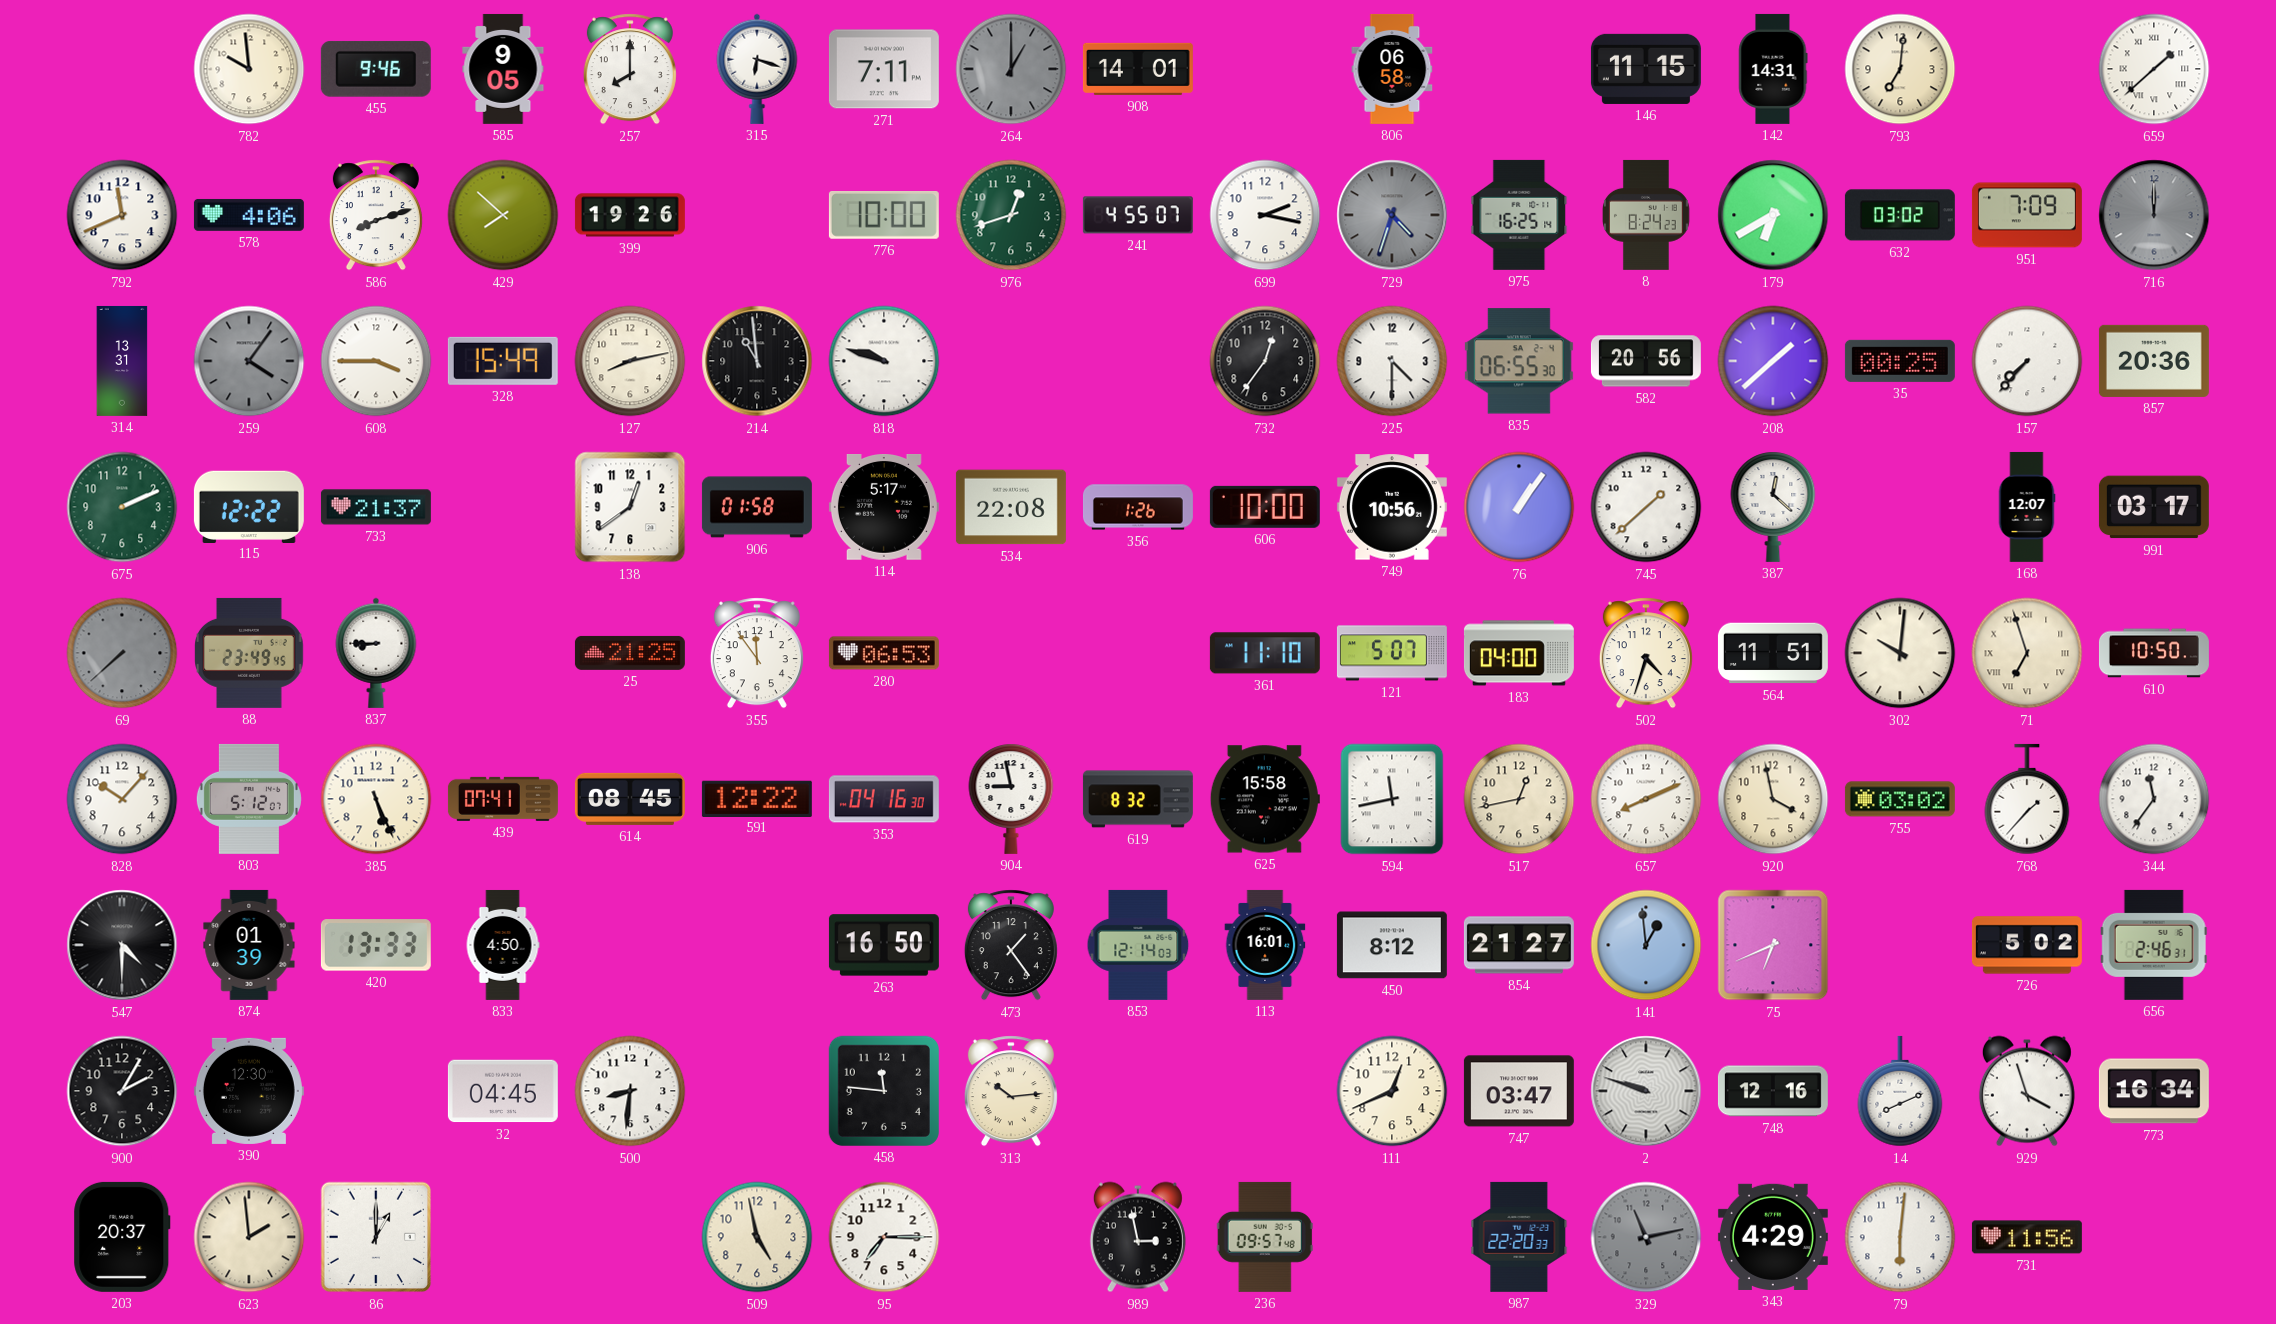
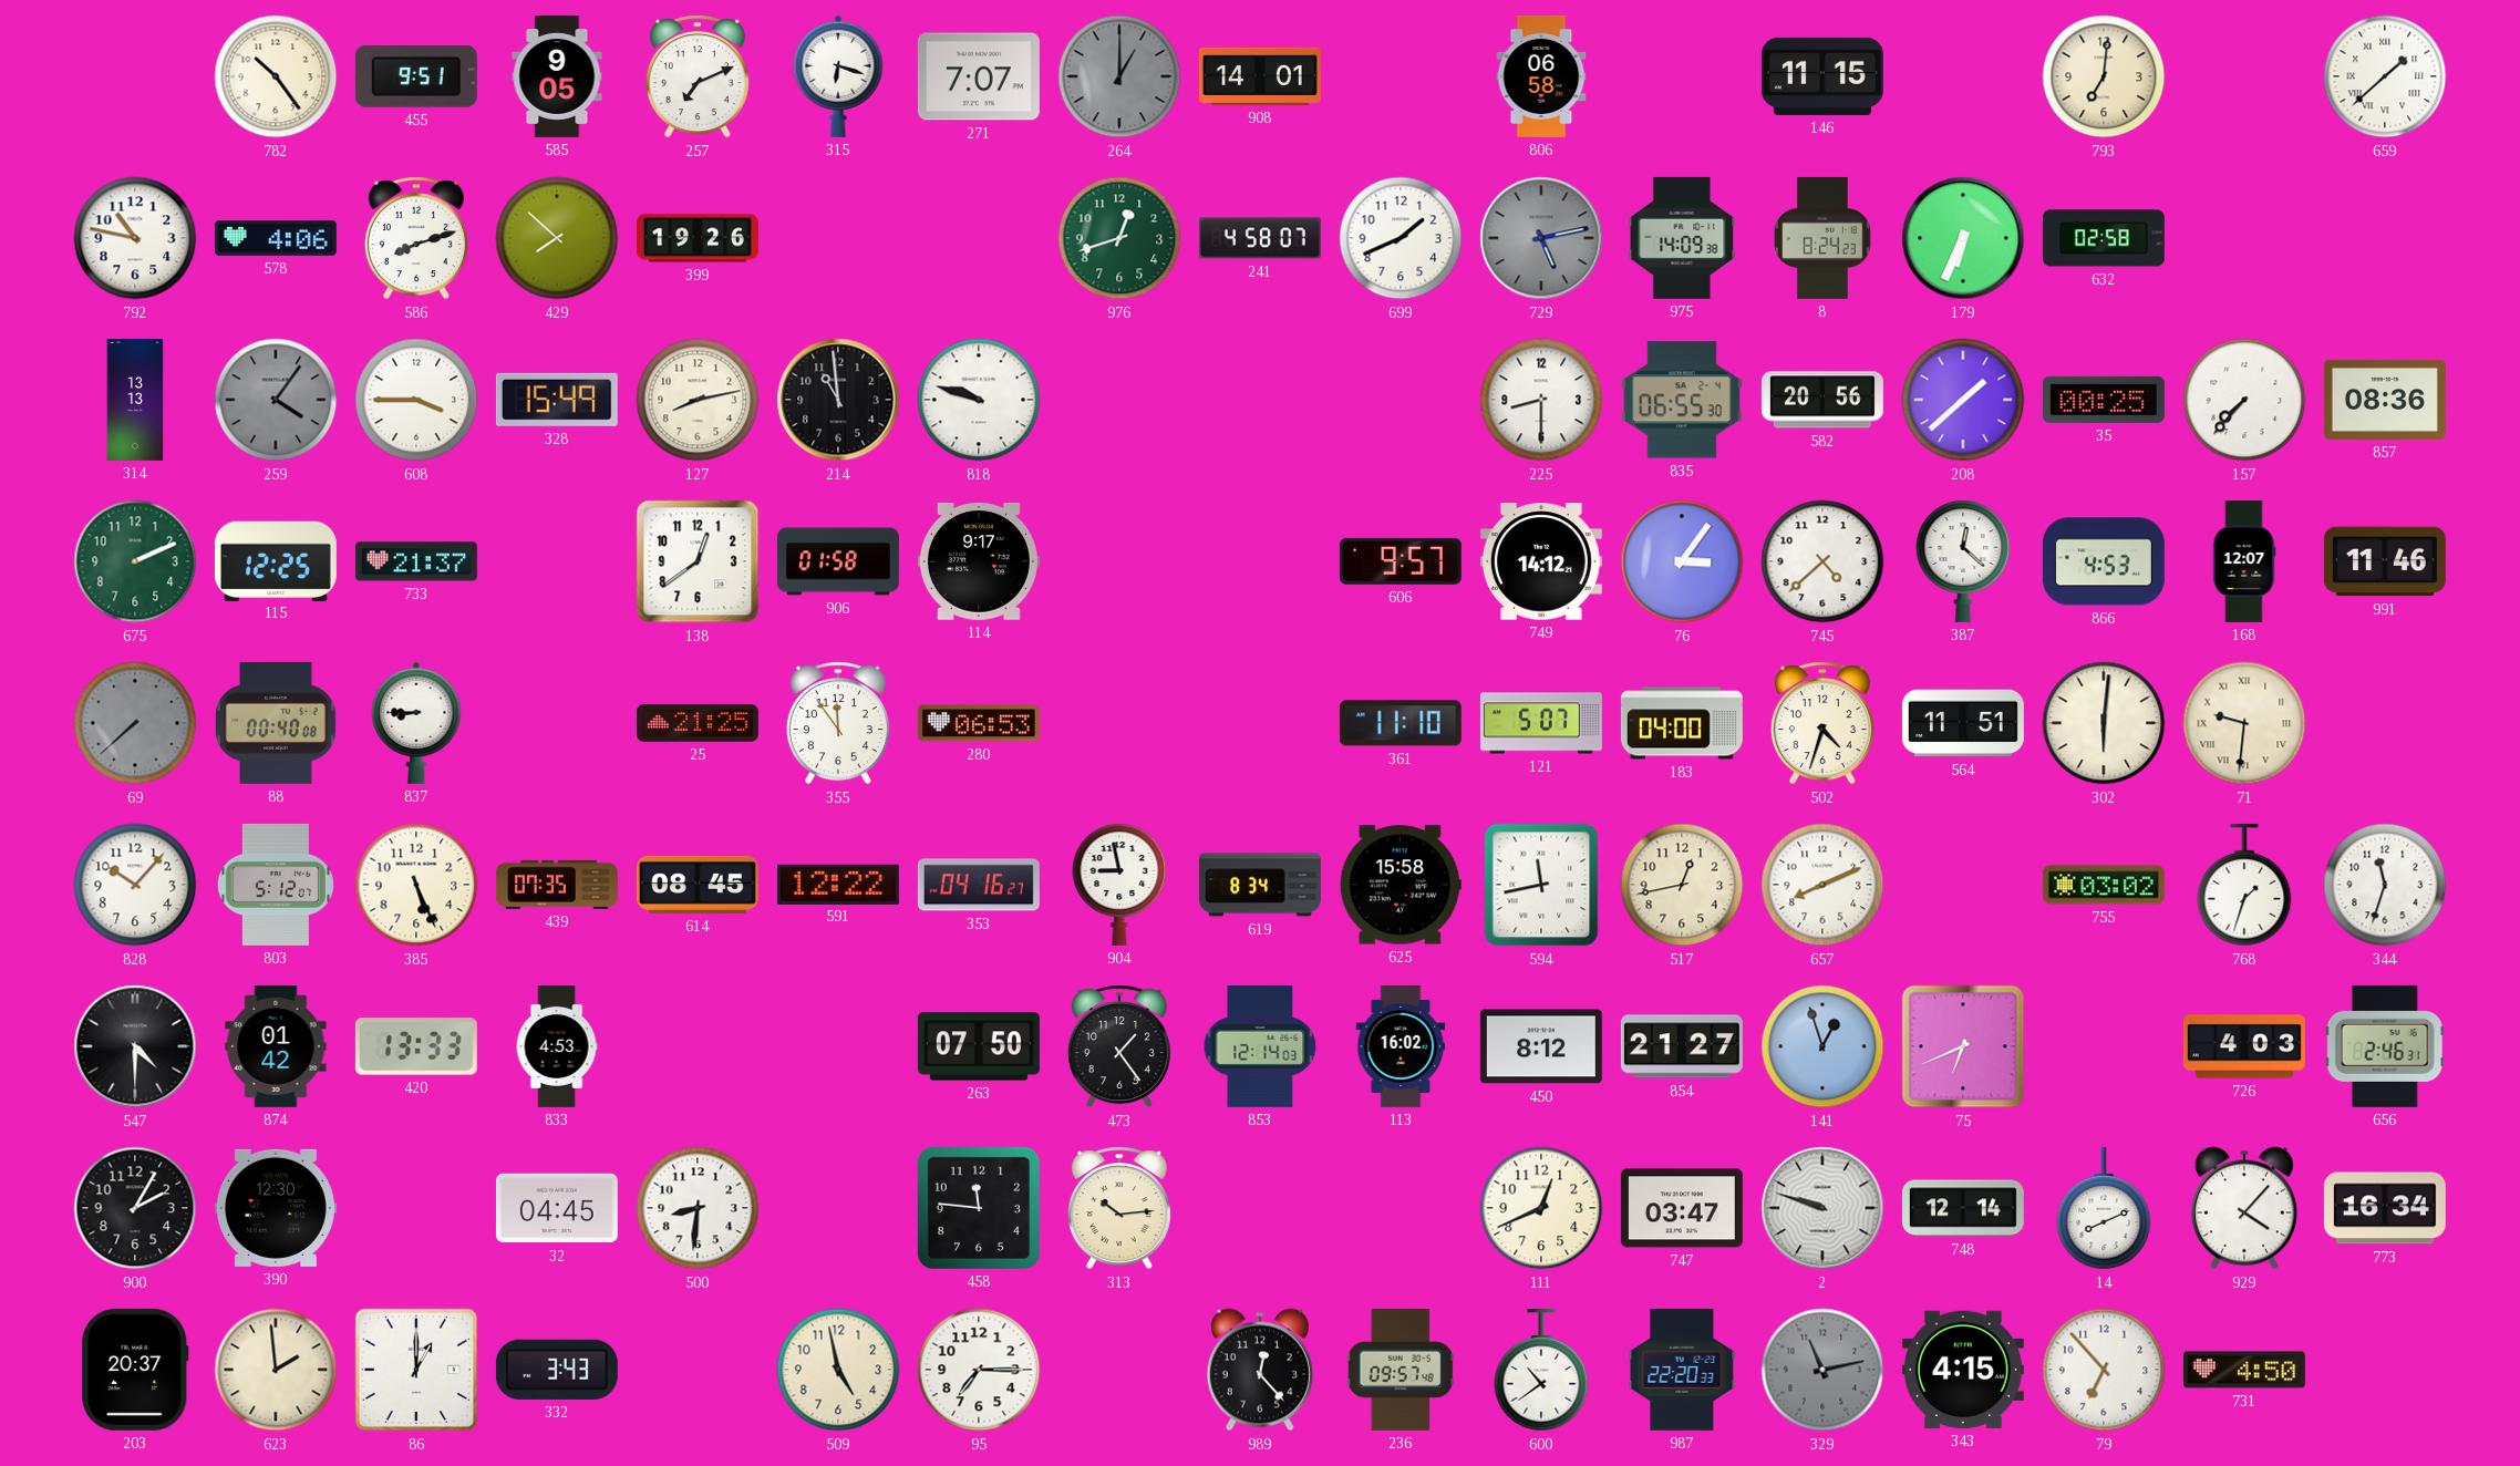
782: 9:59 -> 10:24 (276, 76)
455: 9:46 -> 9:51 (416, 76)
257: 8:00 -> 7:11 (698, 76)
271: 7:11 -> 7:07 (979, 76)
142: 14:31 -> none (1773, 69)
792: 11:41 -> 10:47 (135, 238)
776: 10:00 -> none (884, 216)
241: 4:55 -> 4:58 (1260, 238)
699: 2:17 -> 1:41 (1401, 238)
729: 4:33 -> 5:13 (1541, 238)
975: 16:25 -> 14:09 (1682, 238)
179: 6:40 -> 6:34 (1963, 238)
632: 03:02 -> 02:58 (2104, 238)
951: 7:09 -> none (2027, 215)
716: 12:00 -> none (2154, 215)
314: 13:31 -> 13:13 (135, 400)
732: 12:36 -> none (1265, 361)
225: 4:30 -> 8:30 (1541, 400)
857: 20:36 -> 08:36 (2385, 400)
115: 12:22 -> 12:25 (276, 560)
114: 5:17 -> 9:17 (979, 562)
534: 22:08 -> none (1011, 507)
356: 1:26 -> none (1138, 507)
606: 10:00 -> 9:57 (1401, 561)
749: 10:56 -> 14:12 (1541, 561)
76: 1:06 -> 3:06 (1682, 561)
745: 1:38 -> 4:38 (1822, 561)
866: none -> 4:53 (2104, 561)
991: 03:17 -> 11:46 (2385, 561)
88: 23:49 -> 00:40 (277, 723)
302: 10:01 -> 6:01 (2104, 723)
71: 6:57 -> 9:31 (2244, 723)
610: 10:50 -> none (2154, 653)
439: 07:41 -> 07:35 (557, 885)
353: 04:16:30 -> 04:16:27 (979, 885)
619: 8:32 -> 8:34 (1260, 885)
920: 3:58 -> none (1773, 799)
768: 1:37 -> 1:33 (2244, 885)
344: 11:36 -> 11:33 (2385, 885)
874: 01:39 -> 01:42 (276, 1046)
833: 4:50 -> 4:53 (557, 1046)
263: 16:50 -> 07:50 (979, 1046)
113: 16:01 -> 16:02 (1401, 1046)
141: 12:59 -> 12:57 (1822, 1046)
726: 5:02 -> 4:03 (2244, 1046)
748: 12:16 -> 12:14 (1963, 1208)
929: 3:57 -> 4:07 (2244, 1208)
332: none -> 3:43 (557, 1370)
989: 2:58 -> 12:23 (1260, 1370)
600: none -> 10:39 (1541, 1370)
343: 4:29 -> 4:15 (1963, 1370)
79: 6:01 -> 6:53 (2104, 1370)
731: 11:56 -> 4:50 (2244, 1370)
